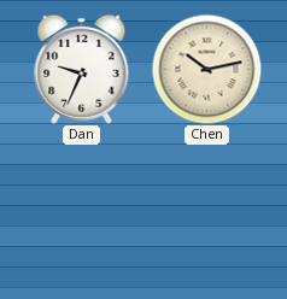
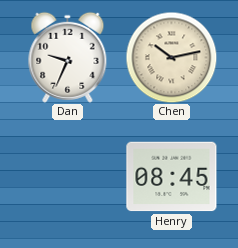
Henry: none -> 08:45 (172, 177)
